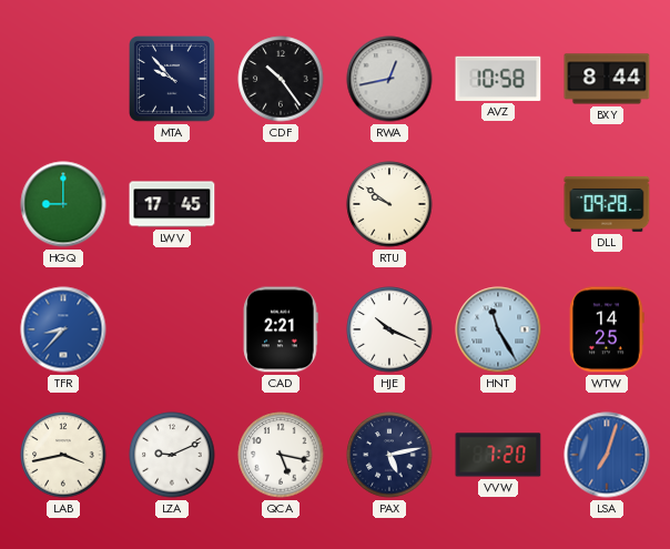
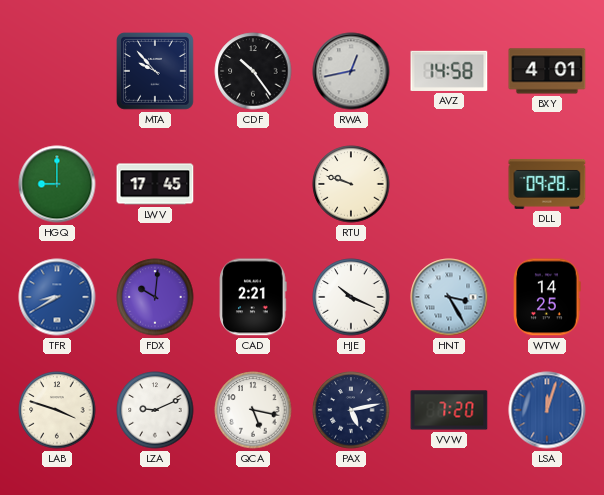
AVZ: 10:58 -> 14:58 (449, 71)
BXY: 8:44 -> 4:01 (547, 71)
RTU: 9:51 -> 9:48 (351, 184)
TFR: 8:37 -> 8:40 (57, 297)
FDX: none -> 10:01 (155, 297)
HNT: 11:25 -> 3:25 (449, 297)
LAB: 3:43 -> 3:48 (57, 410)
LSA: 7:03 -> 12:03 (547, 410)
